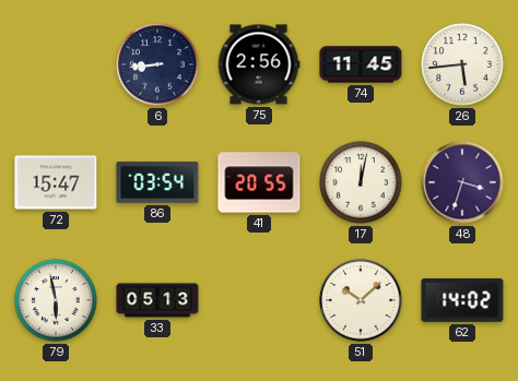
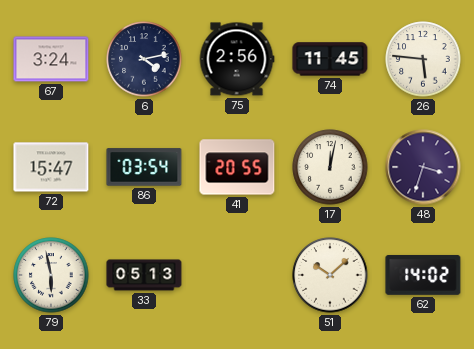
67: none -> 3:24 (51, 59)
6: 8:44 -> 4:13 (144, 59)
26: 5:44 -> 5:46 (423, 59)
